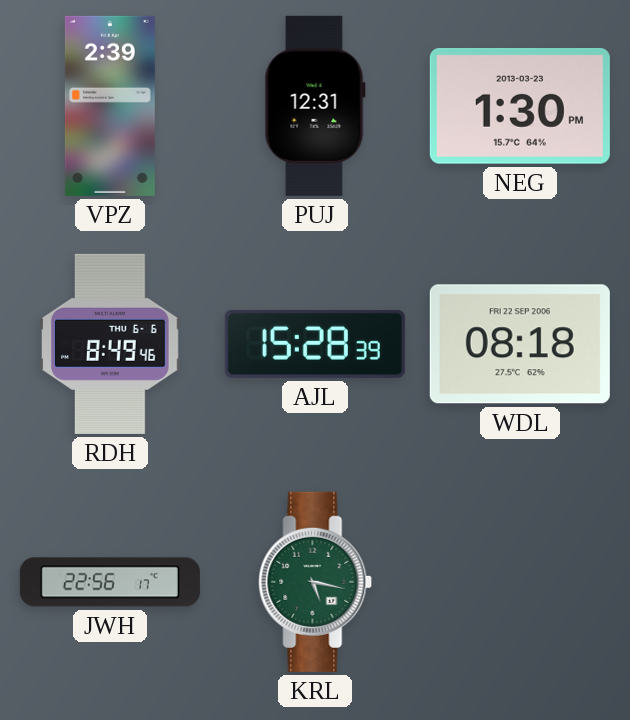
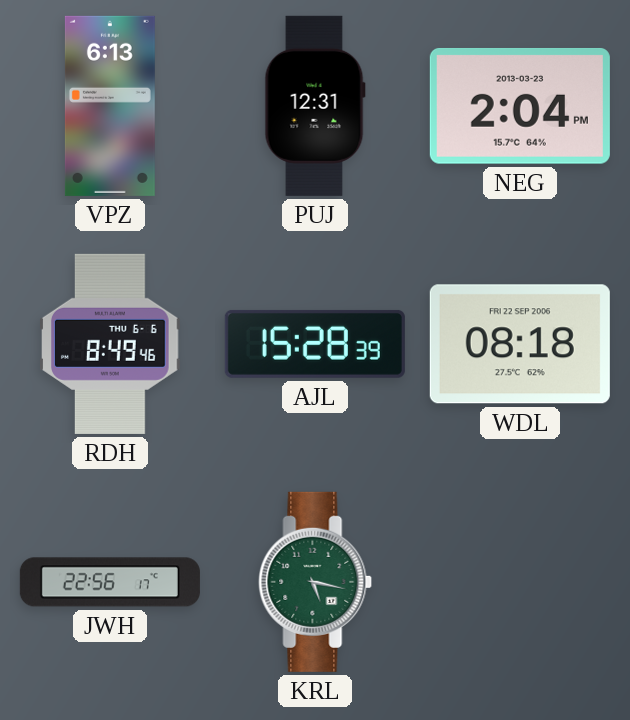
VPZ: 2:39 -> 6:13 (110, 106)
NEG: 1:30 -> 2:04 (520, 106)
